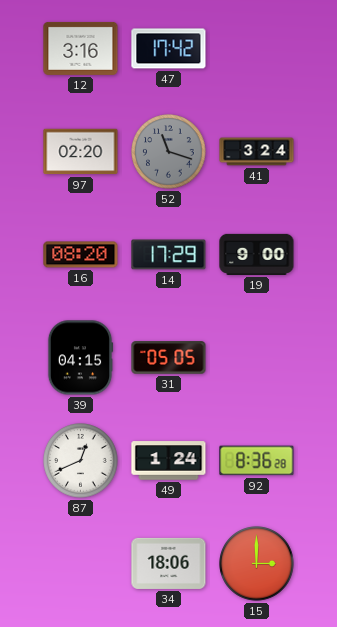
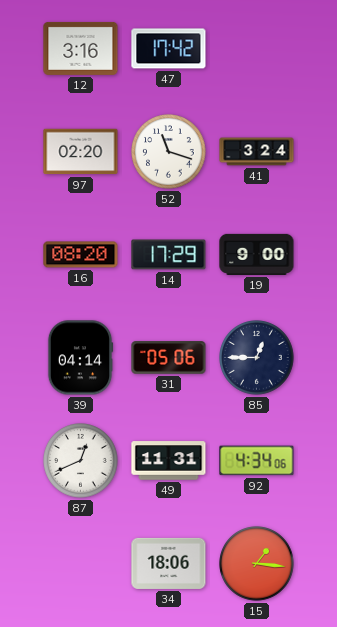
52 dial: grey -> white (169, 152)
39: 04:15 -> 04:14 (80, 358)
31: 05:05 -> 05:06 (169, 358)
85: none -> 12:45 (257, 358)
49: 1:24 -> 11:31 (169, 461)
92: 8:36 -> 4:34 (257, 461)
15: 3:00 -> 1:16 (257, 564)
